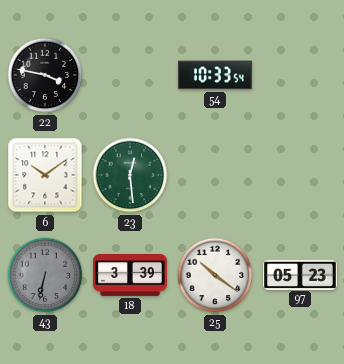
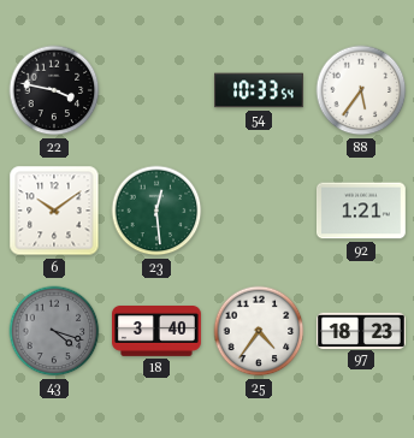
88: none -> 5:36 (361, 90)
92: none -> 1:21 (362, 211)
43: 6:32 -> 4:18 (54, 331)
18: 3:39 -> 3:40 (158, 332)
25: 10:21 -> 4:36 (259, 331)
97: 05:23 -> 18:23 (362, 330)
